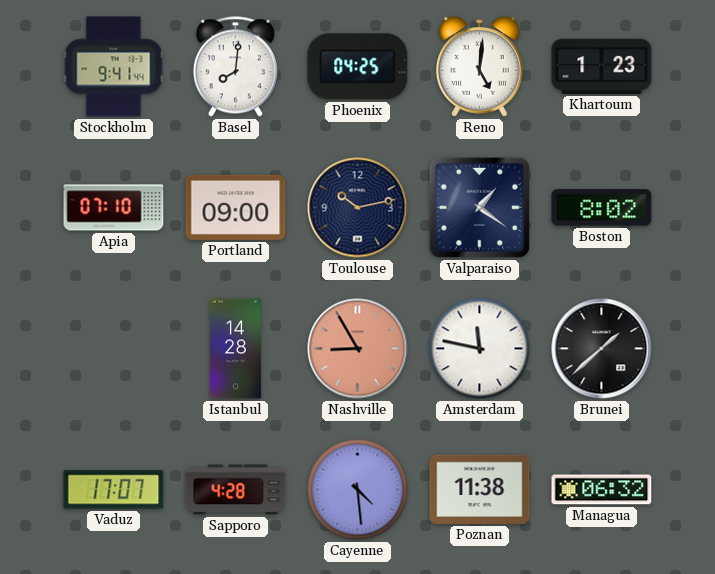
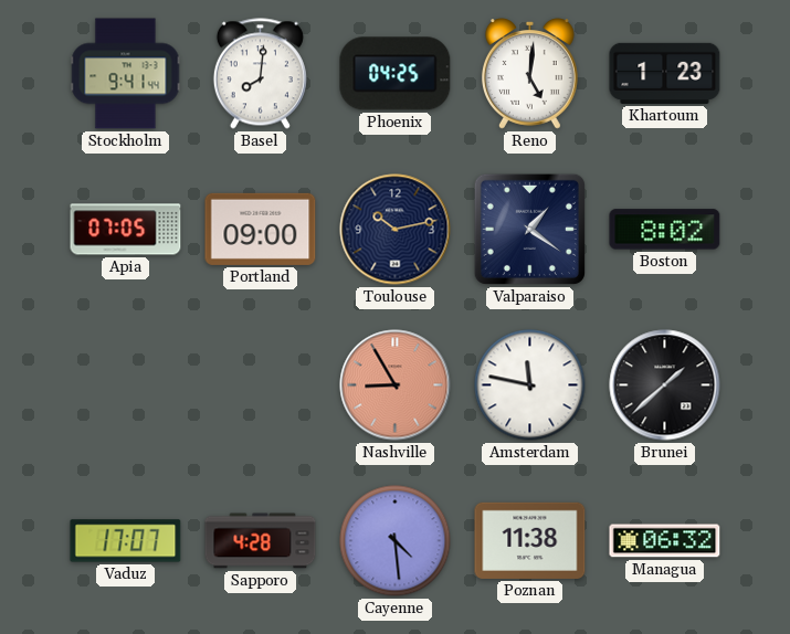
Apia: 07:10 -> 07:05 (126, 230)
Istanbul: 14:28 -> none (235, 349)
